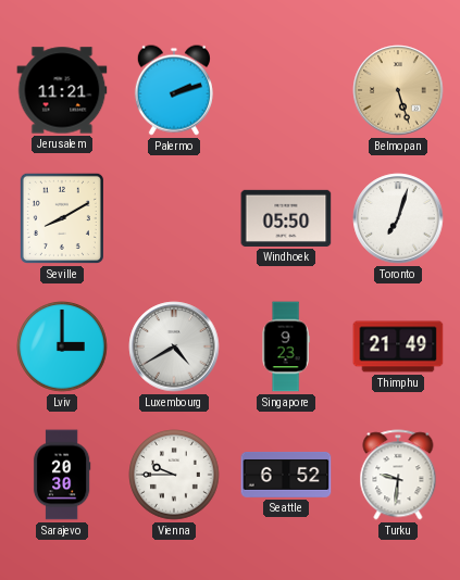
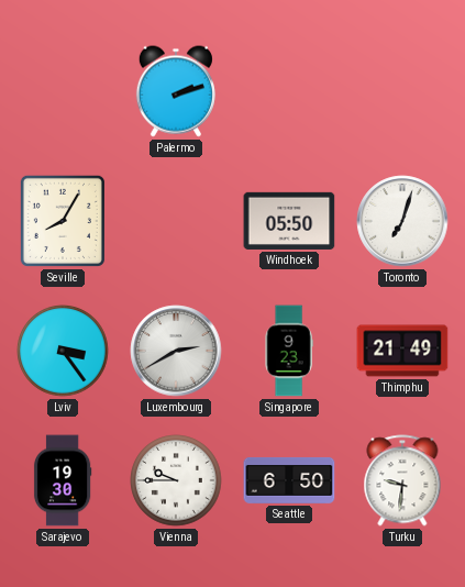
Jerusalem: 11:21 -> none (62, 90)
Belmopan: 5:27 -> none (398, 90)
Seville: 8:10 -> 8:05 (63, 221)
Lviv: 3:00 -> 3:24 (63, 351)
Luxembourg: 4:40 -> 2:40 (176, 351)
Sarajevo: 20:30 -> 19:30 (63, 480)
Seattle: 6:52 -> 6:50 (289, 480)
